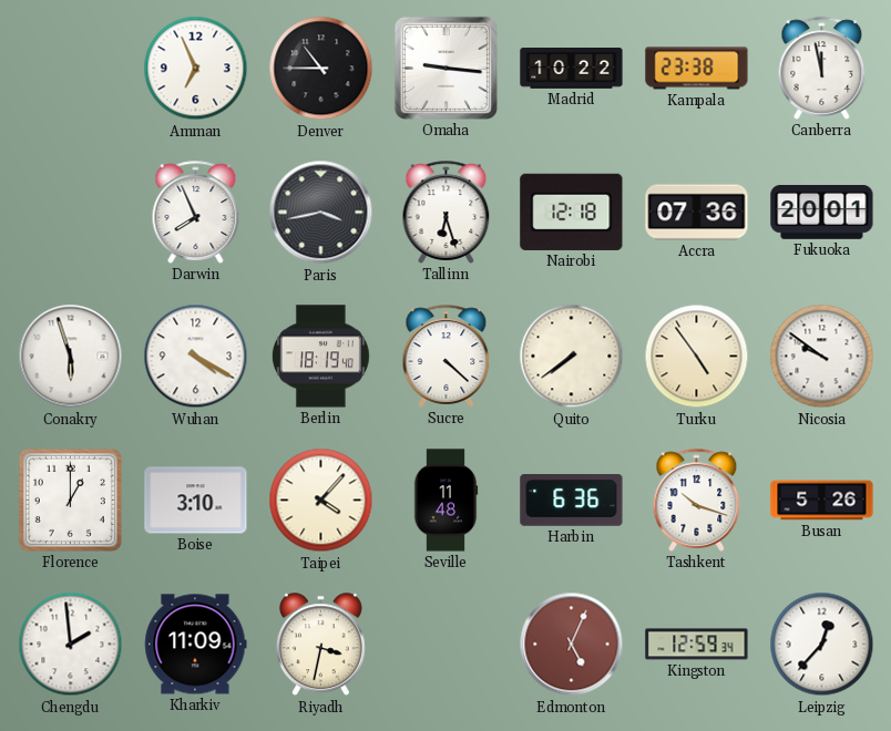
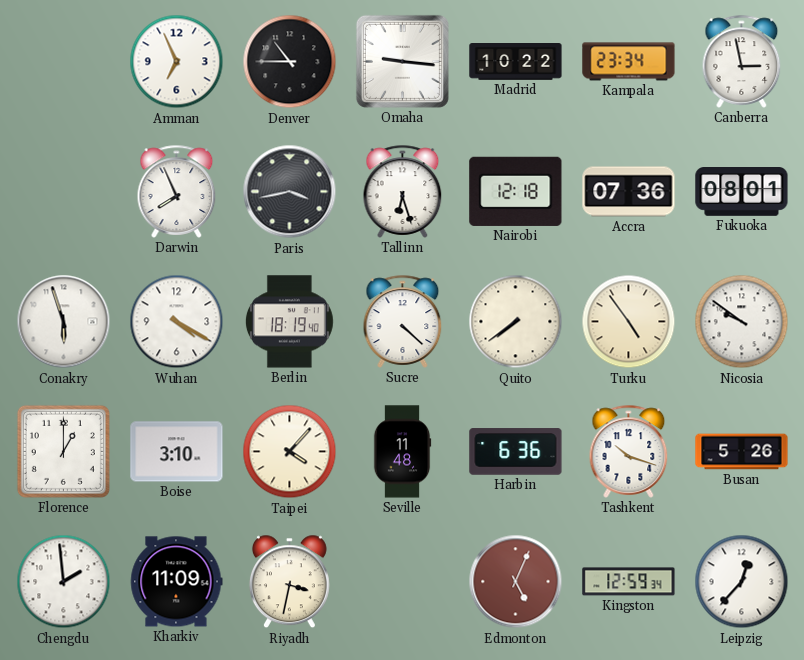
Kampala: 23:38 -> 23:34 (629, 62)
Canberra: 11:58 -> 2:58 (742, 61)
Fukuoka: 20:01 -> 08:01 (742, 192)
